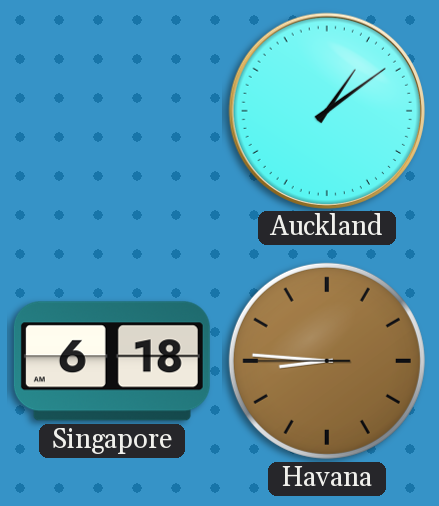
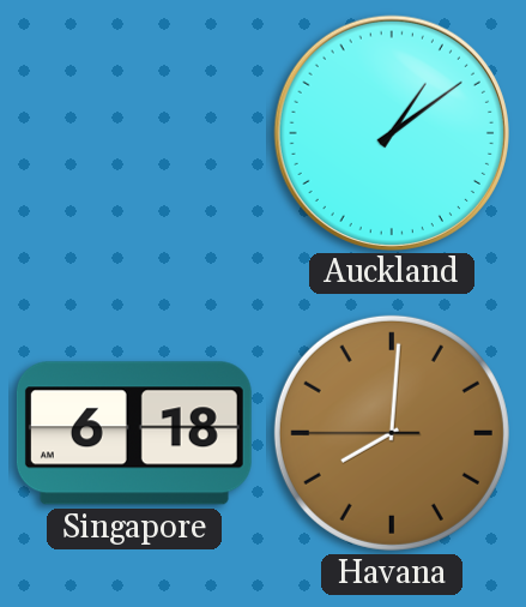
Havana: 8:45 -> 8:00 (392, 433)
